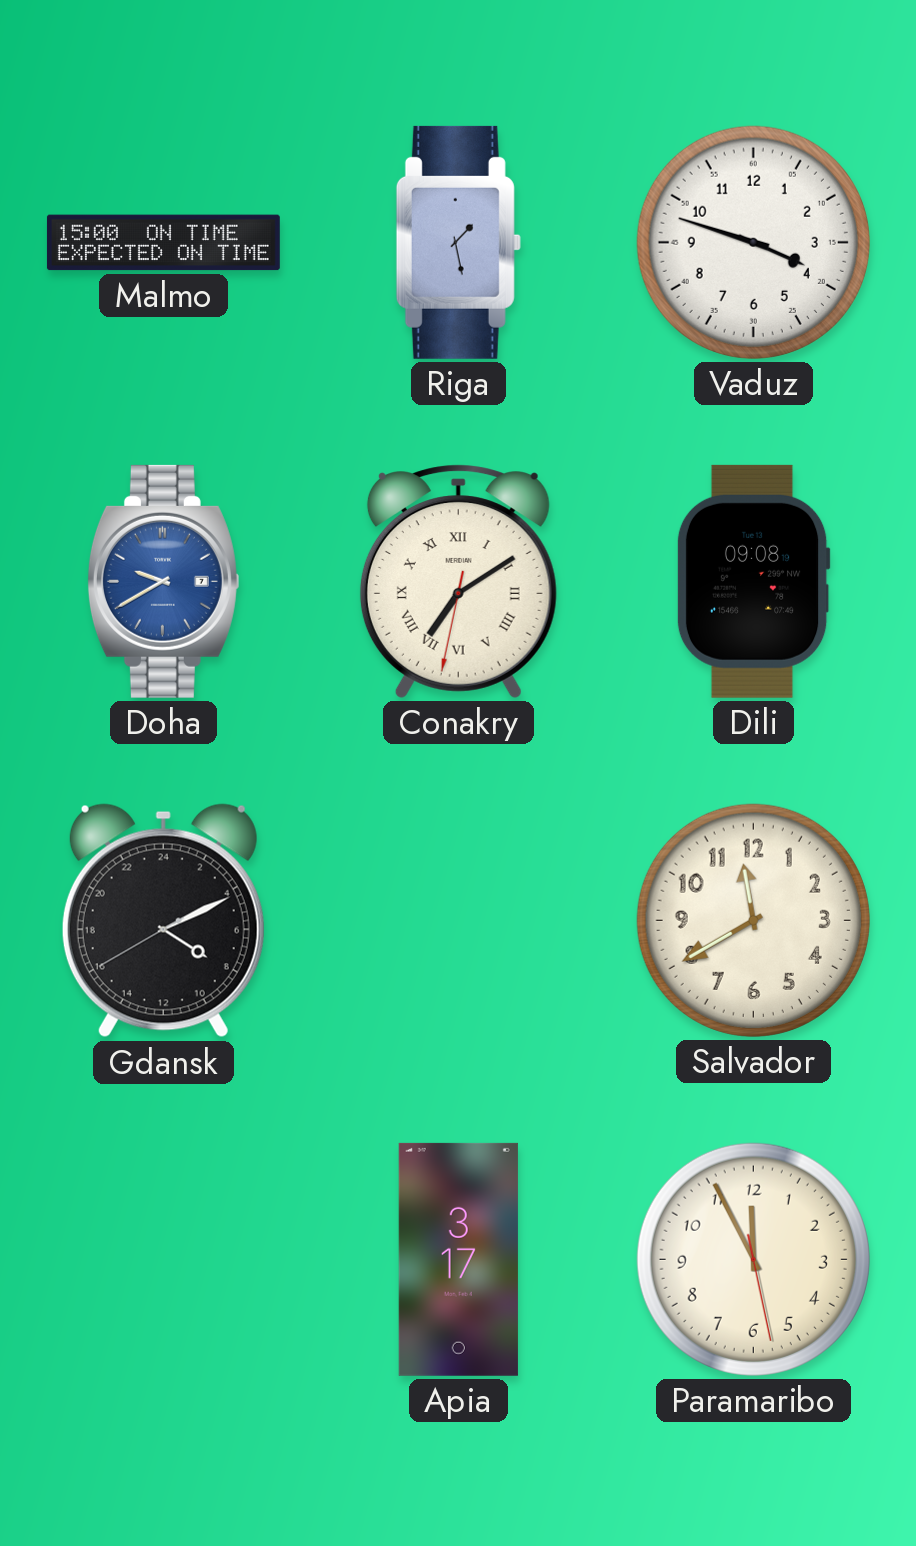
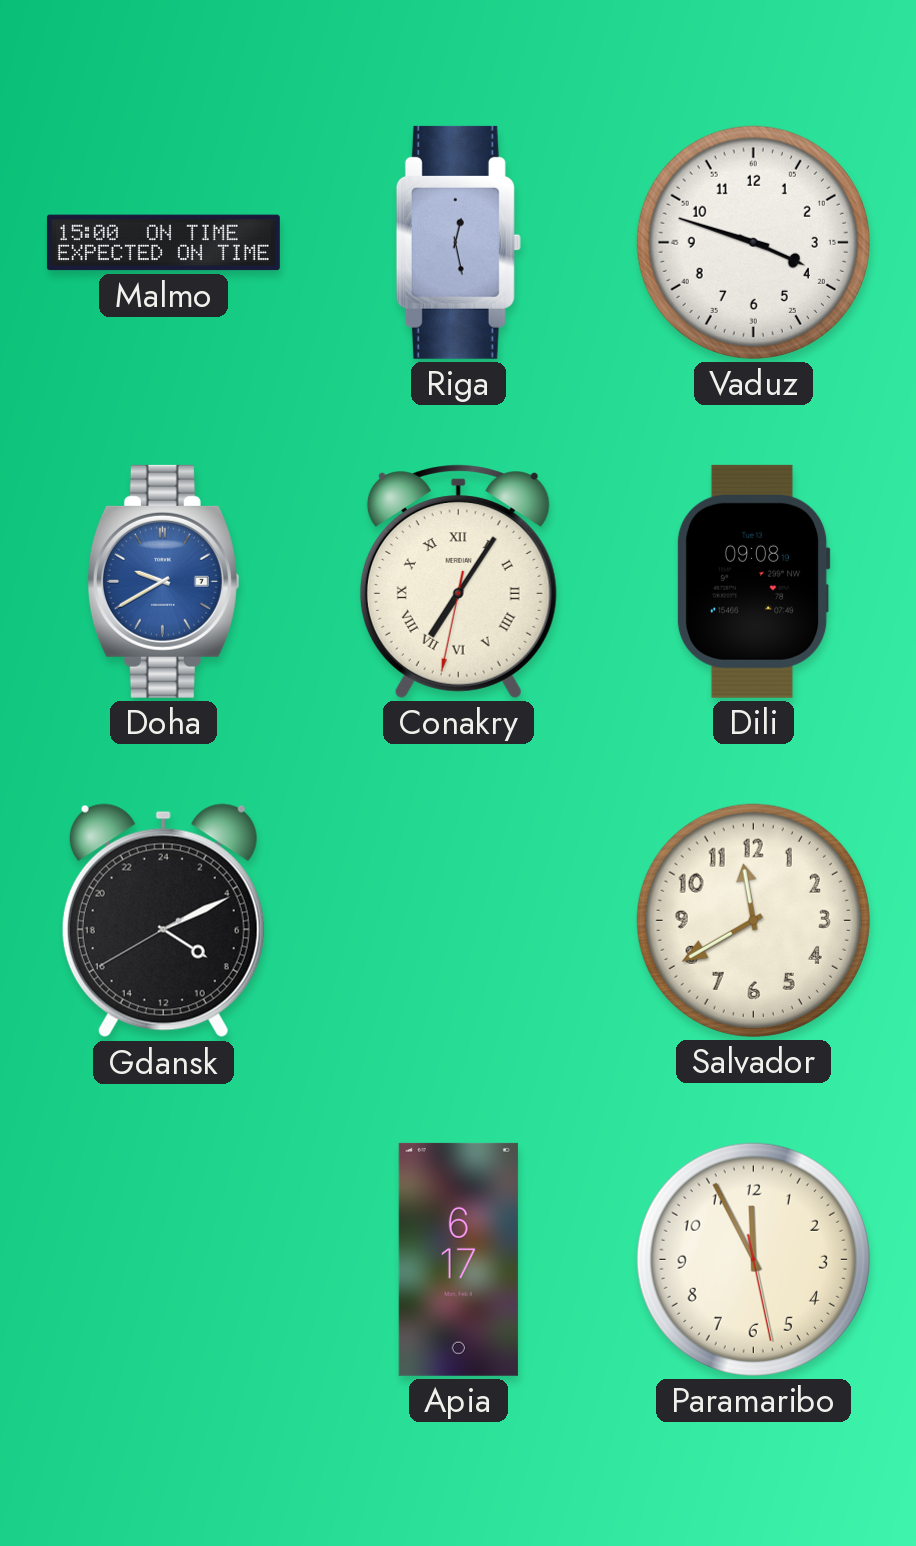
Riga: 1:28 -> 12:28 (458, 242)
Conakry: 7:09 -> 7:05 (458, 581)
Apia: 3:17 -> 6:17 (458, 1259)
